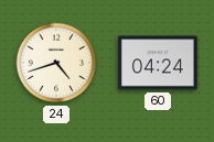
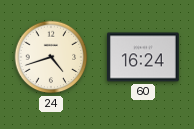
60: 04:24 -> 16:24 (143, 57)
